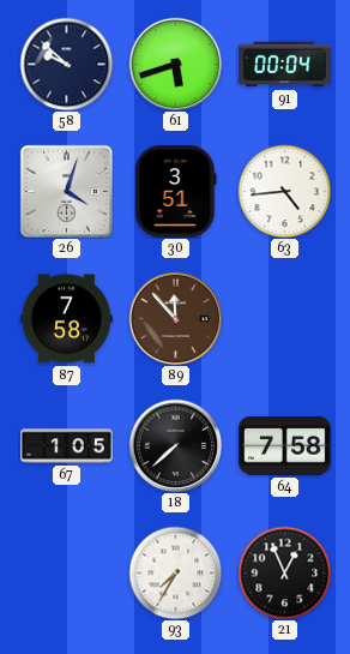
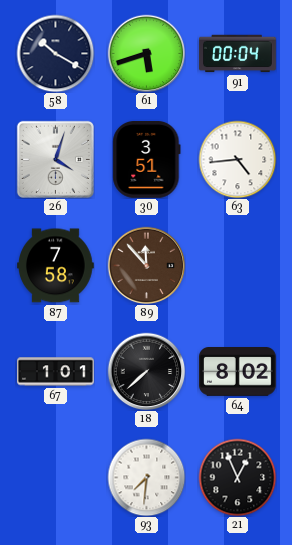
58: 9:52 -> 10:20 (55, 53)
67: 1:05 -> 1:01 (56, 372)
64: 7:58 -> 8:02 (238, 372)
93: 7:35 -> 7:31 (146, 477)
